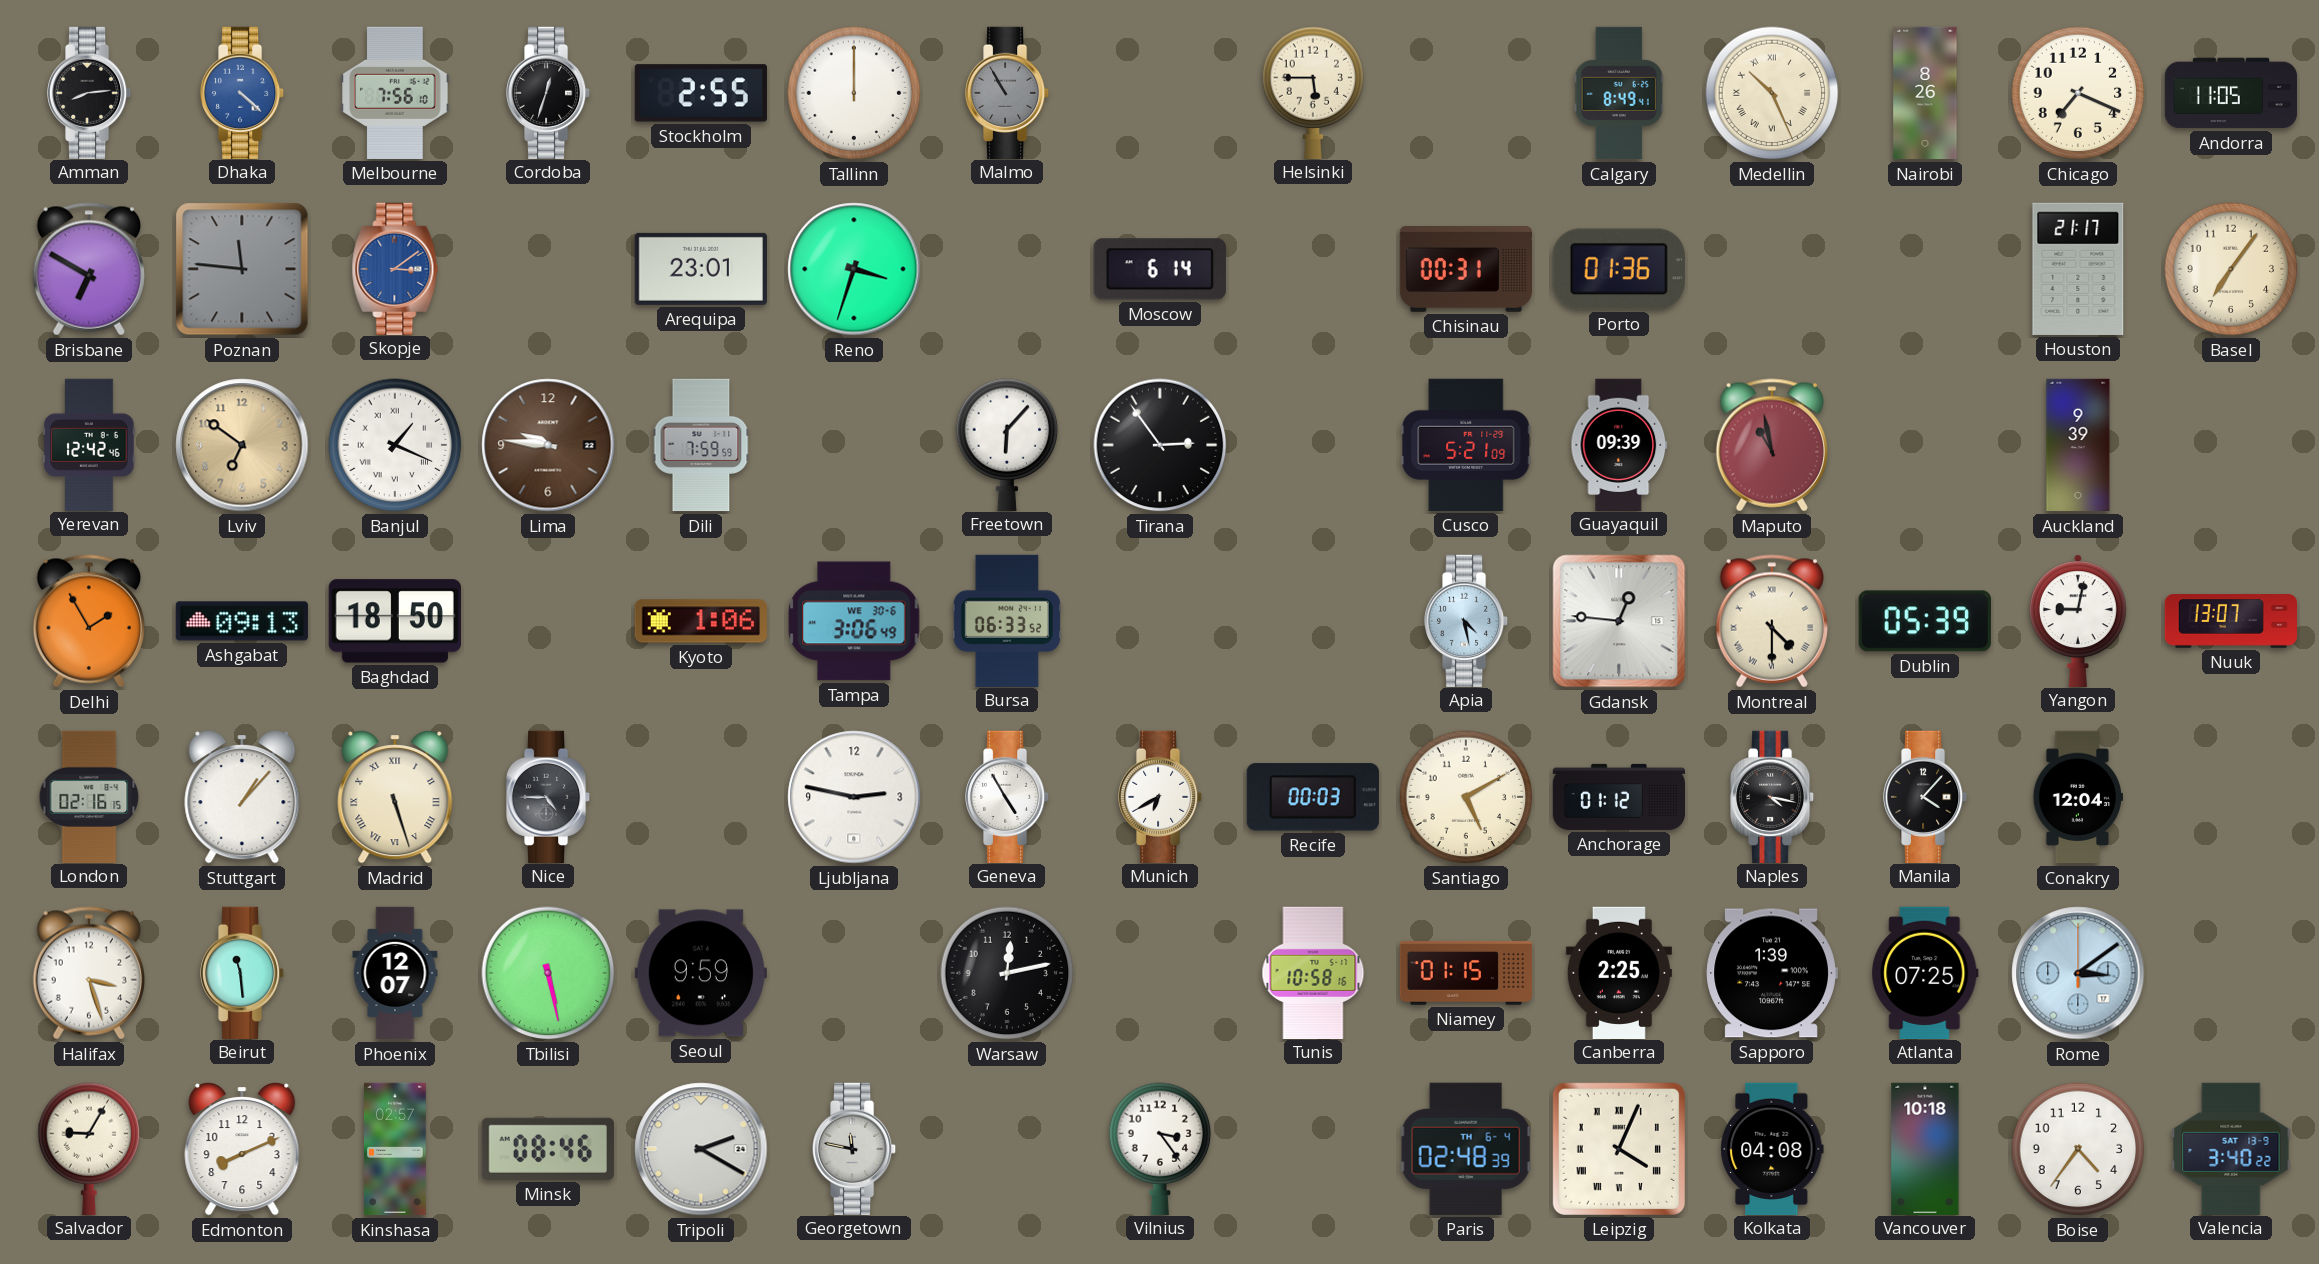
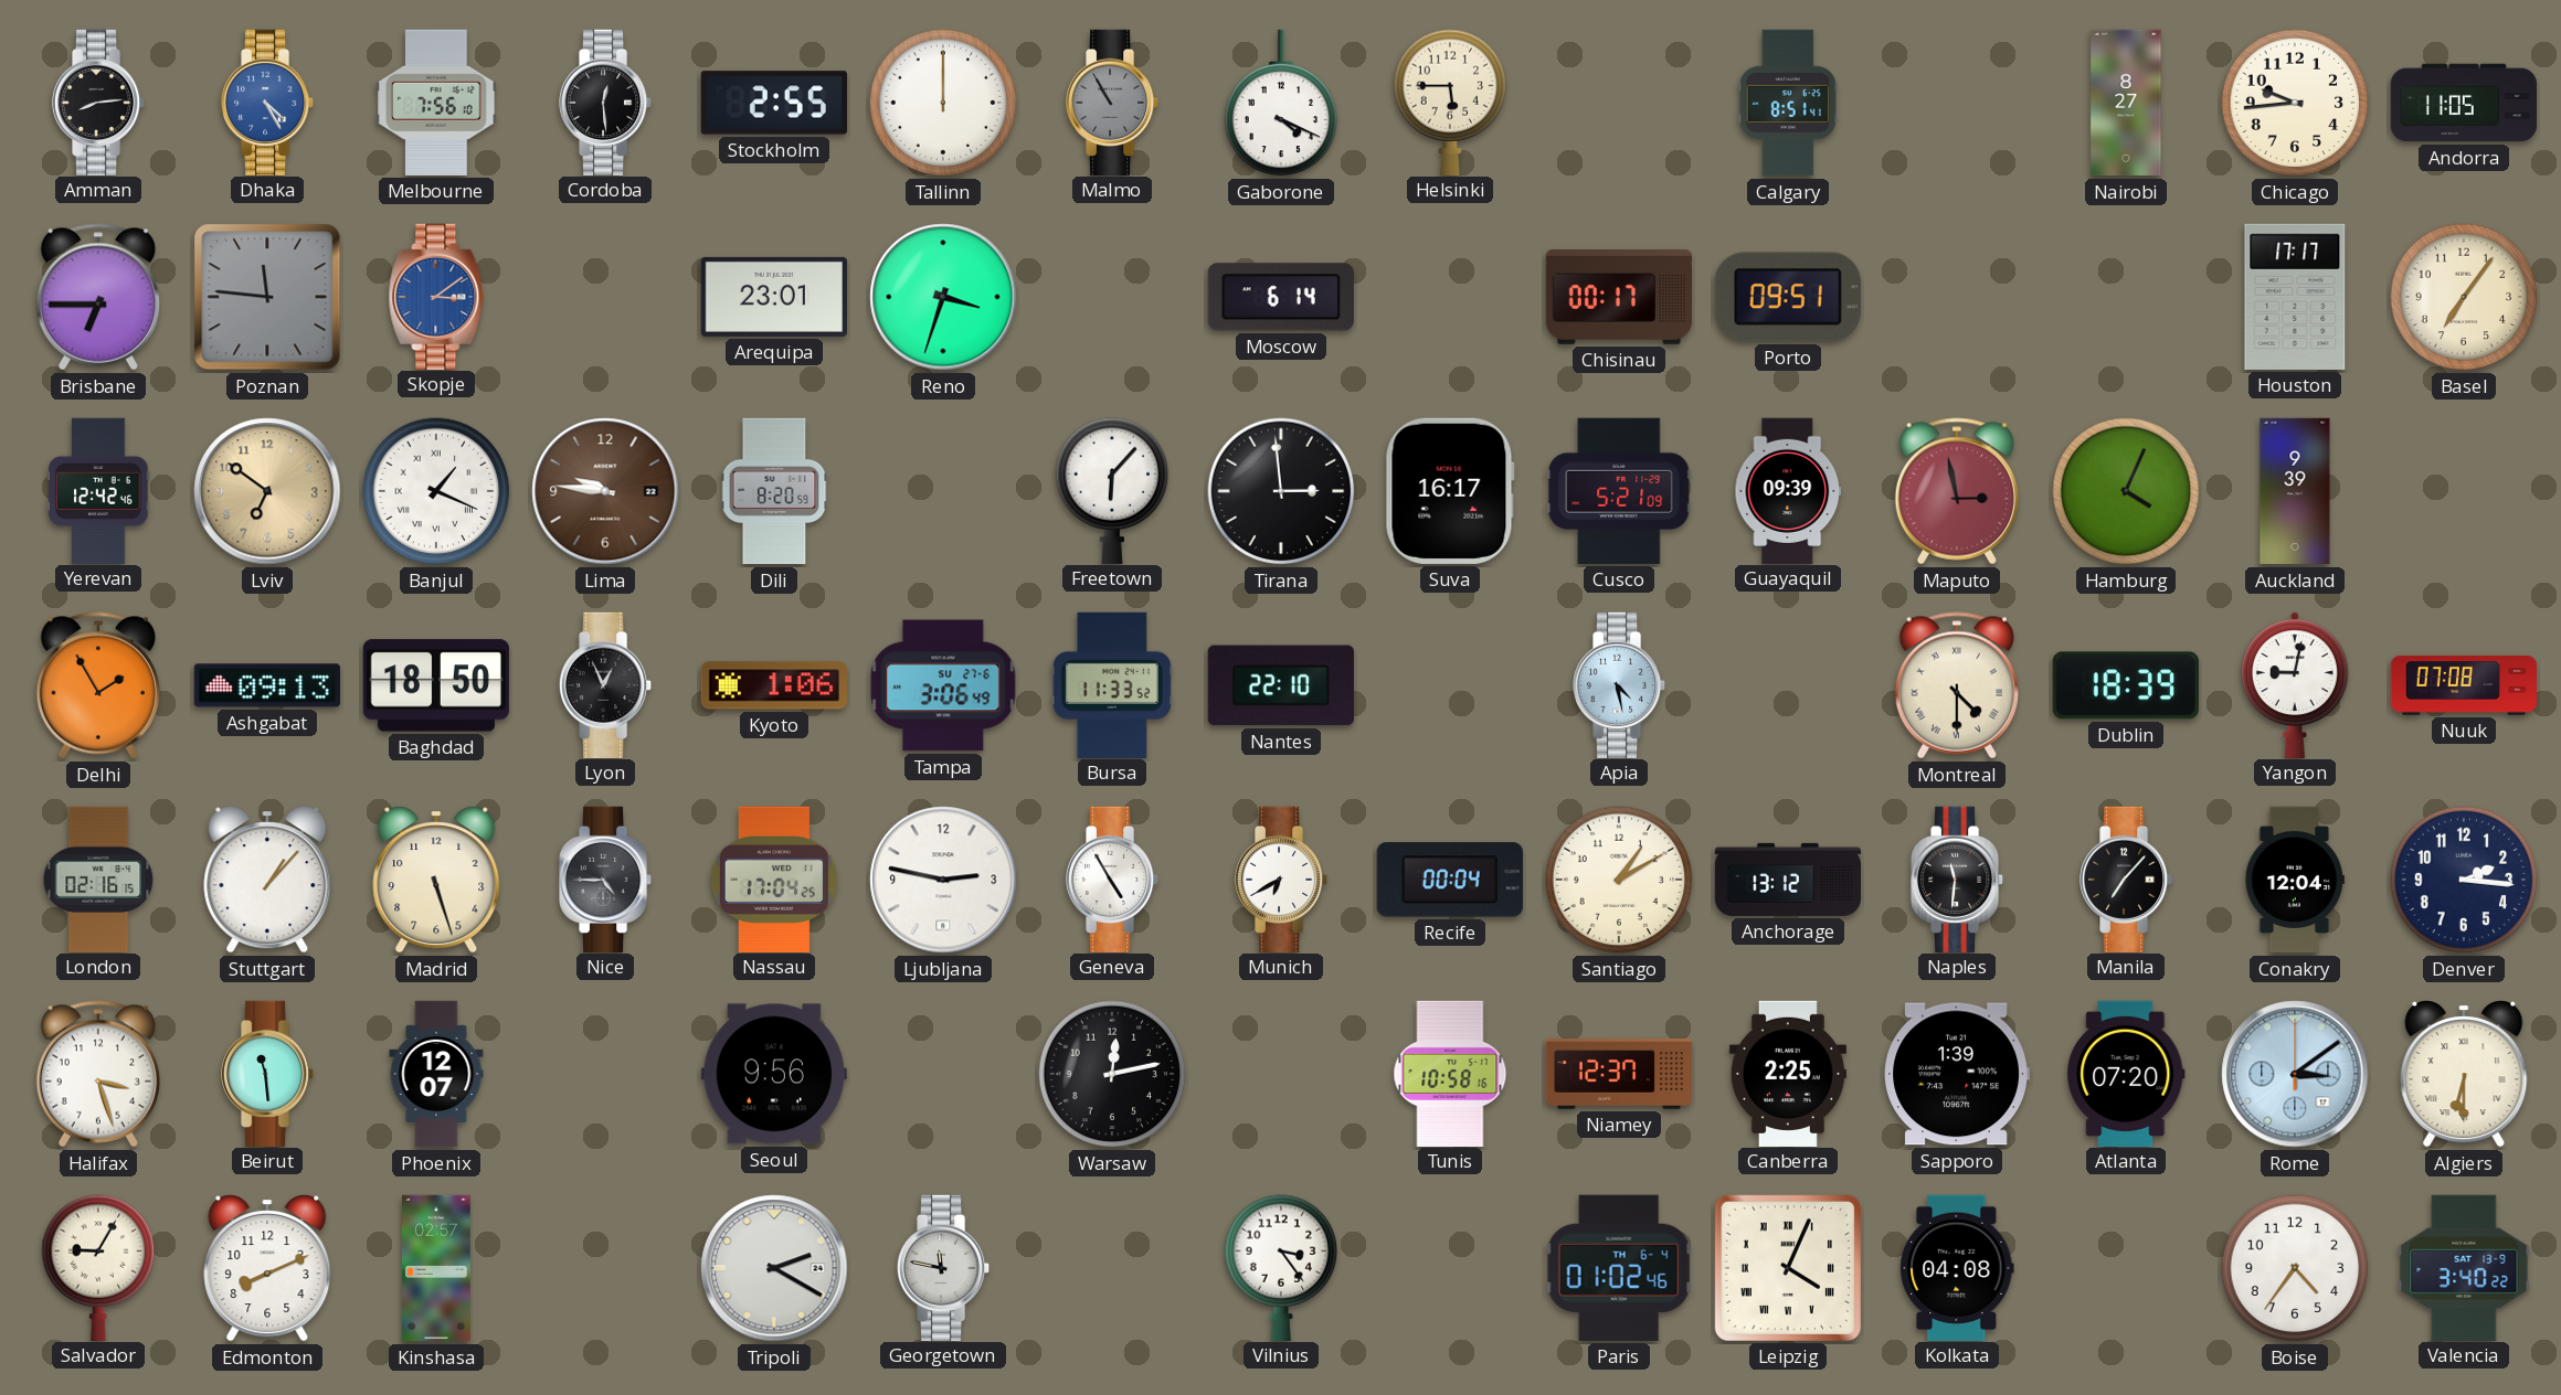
Dhaka: 4:22 -> 4:25 (268, 102)
Cordoba: 12:33 -> 12:29 (606, 102)
Gaborone: none -> 4:19 (1281, 103)
Calgary: 8:49 -> 8:51 (1788, 103)
Medellin: 10:26 -> none (1772, 93)
Nairobi: 8:26 -> 8:27 (2126, 103)
Chicago: 7:19 -> 9:44 (2295, 103)
Brisbane: 6:50 -> 6:45 (98, 297)
Chisinau: 00:31 -> 00:17 (1618, 298)
Porto: 01:36 -> 09:51 (1788, 297)
Houston: 21:17 -> 17:17 (2295, 297)
Dili: 7:59 -> 8:20 (774, 491)
Tirana: 2:54 -> 2:59 (1281, 491)
Suva: none -> 16:17 (1450, 491)
Maputo: 10:58 -> 2:58 (1957, 491)
Hamburg: none -> 4:04 (2126, 491)
Lyon: none -> 12:56 (606, 684)
Tampa date: WE 30-6 -> SU 27-6 (943, 685)
Bursa: 06:33 -> 11:33 (1112, 684)
Nantes: none -> 22:10 (1281, 685)
Gdansk: 12:46 -> none (1619, 621)
Dublin: 05:39 -> 18:39 (2126, 685)
Nuuk: 13:07 -> 07:08 (2464, 685)
Madrid numerals: Roman -> Arabic (436, 880)
Nassau: none -> 17:04 (774, 878)
Recife: 00:03 -> 00:04 (1450, 880)
Santiago: 5:10 -> 1:10 (1619, 880)
Anchorage: 01:12 -> 13:12 (1788, 880)
Naples: 4:17 -> 11:31 (1958, 878)
Manila: 4:07 -> 7:07 (2127, 878)
Denver: none -> 2:16 (2464, 880)
Tbilisi: 5:28 -> none (548, 973)
Seoul: 9:59 -> 9:56 (774, 1074)
Niamey: 01:15 -> 12:37 (1619, 1074)
Atlanta: 07:25 -> 07:20 (2126, 1073)
Algiers: none -> 6:30 (2464, 1074)
Minsk: 08:46 -> none (548, 1149)
Paris: 02:48 -> 01:02 (1619, 1268)
Vancouver: 10:18 -> none (1925, 1148)
